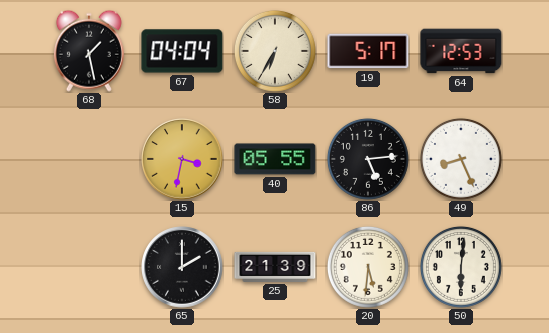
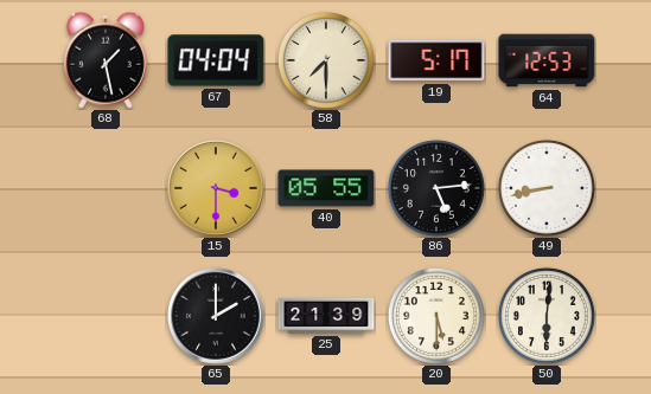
58: 6:35 -> 7:30 (326, 60)
15: 3:32 -> 3:30 (216, 188)
49: 8:26 -> 8:43 (547, 188)
20: 5:31 -> 5:30 (436, 316)
